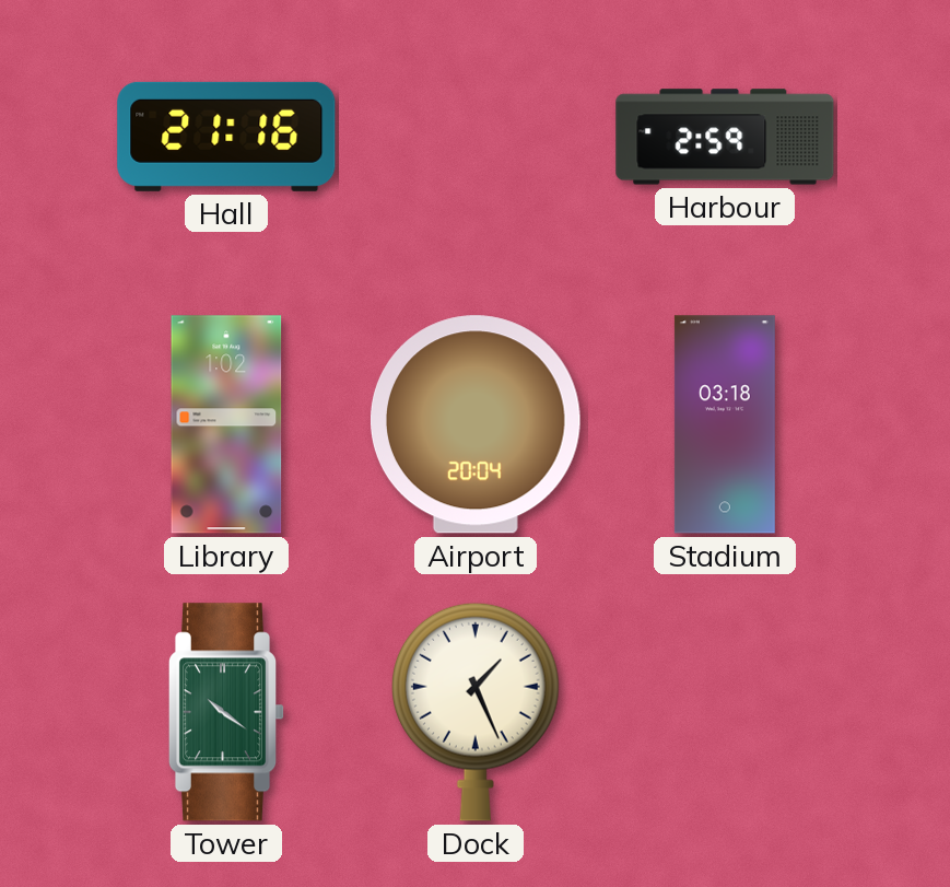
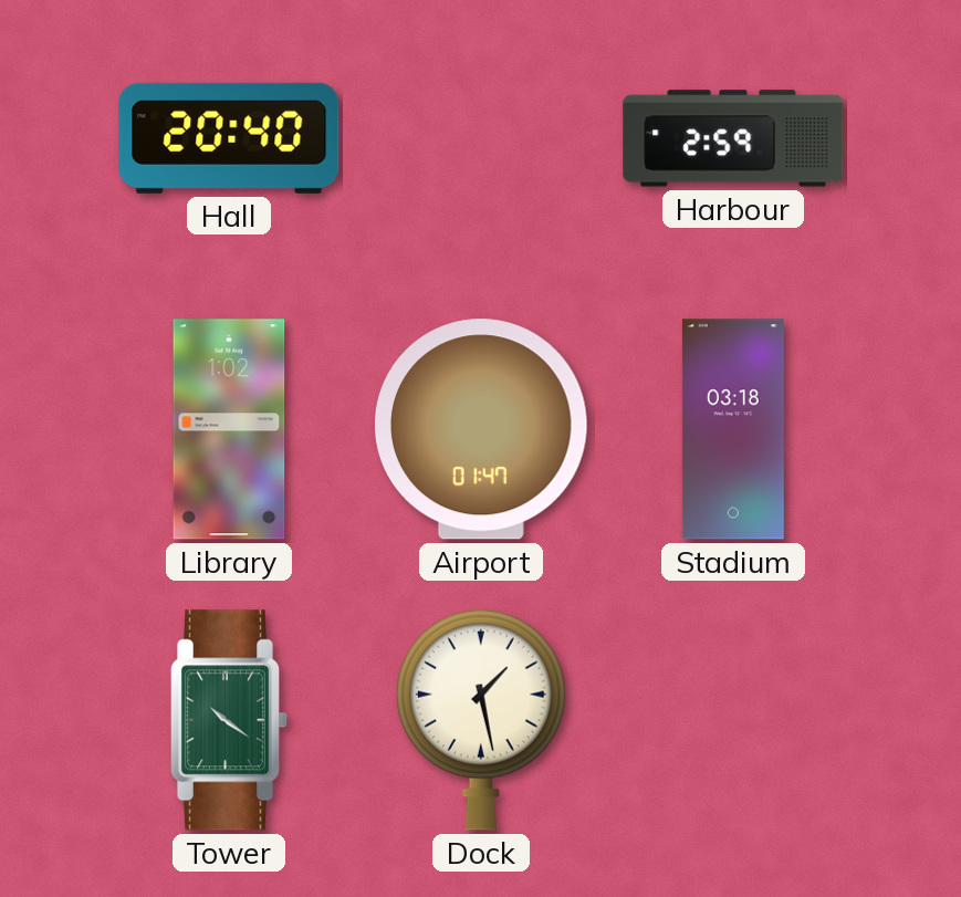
Hall: 21:16 -> 20:40 (229, 138)
Airport: 20:04 -> 01:47 (481, 429)
Dock: 1:26 -> 1:28 (481, 720)
